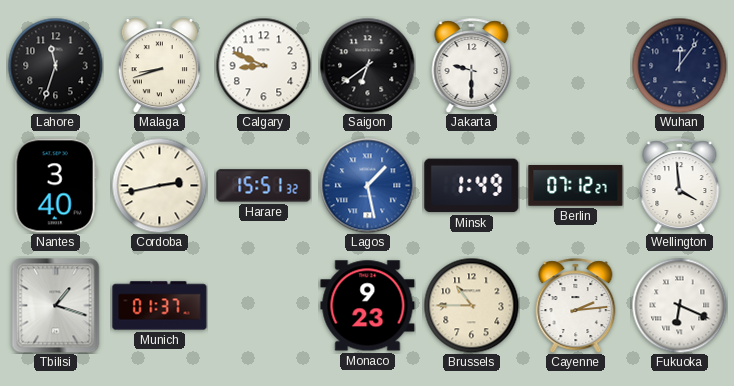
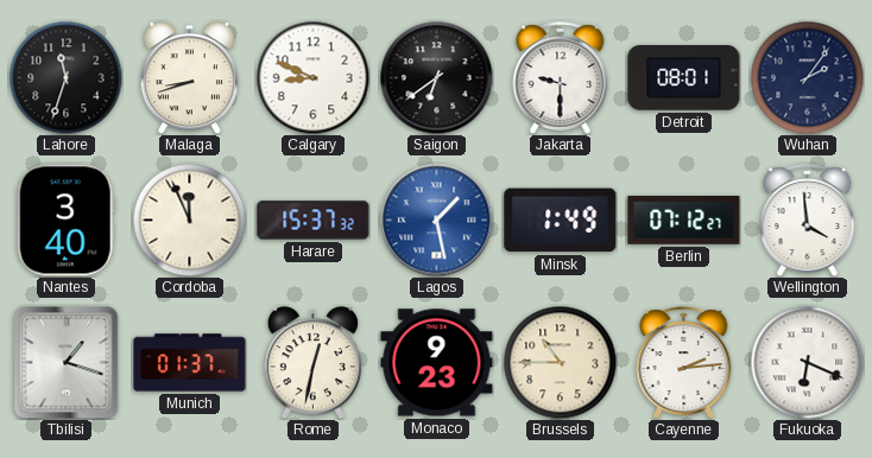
Detroit: none -> 08:01 (684, 78)
Wuhan: 12:06 -> 2:06 (807, 77)
Cordoba: 2:43 -> 11:56 (189, 220)
Harare: 15:51 -> 15:37 (314, 221)
Rome: none -> 12:32 (312, 363)
